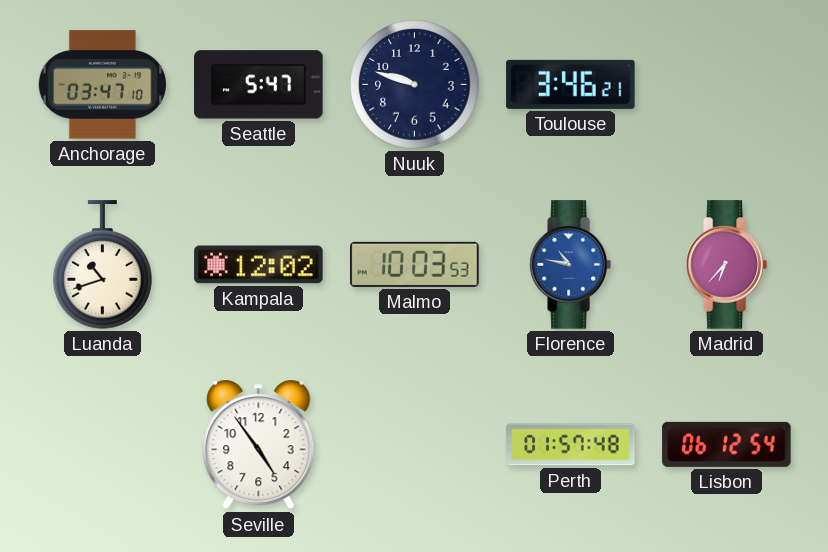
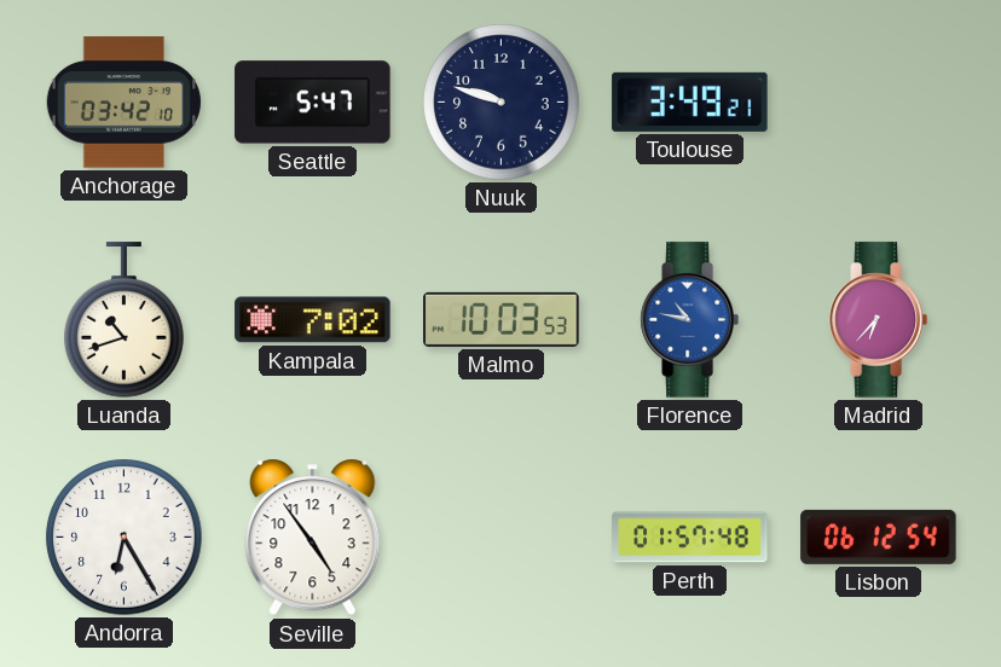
Anchorage: 03:47 -> 03:42 (123, 103)
Toulouse: 3:46 -> 3:49 (690, 101)
Kampala: 12:02 -> 7:02 (313, 320)
Andorra: none -> 6:25 (125, 538)
